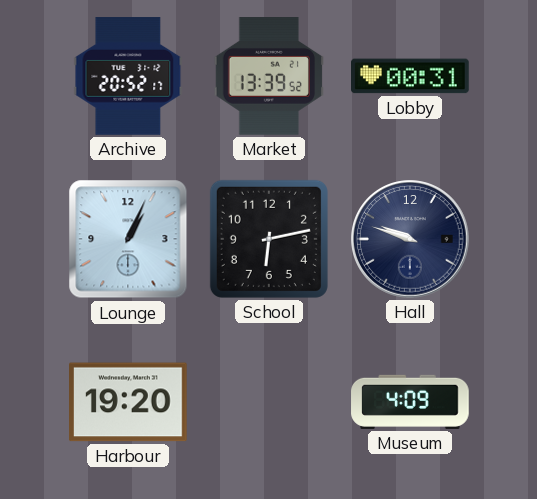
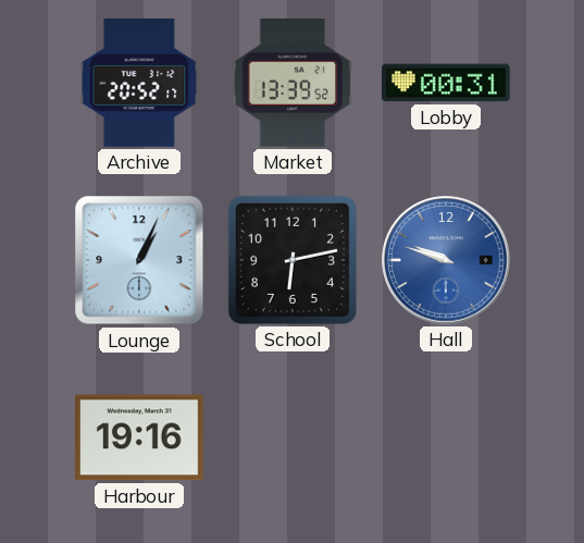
Hall dial: navy -> blue (446, 260)
Harbour: 19:20 -> 19:16 (140, 437)
Museum: 4:09 -> none (410, 402)
